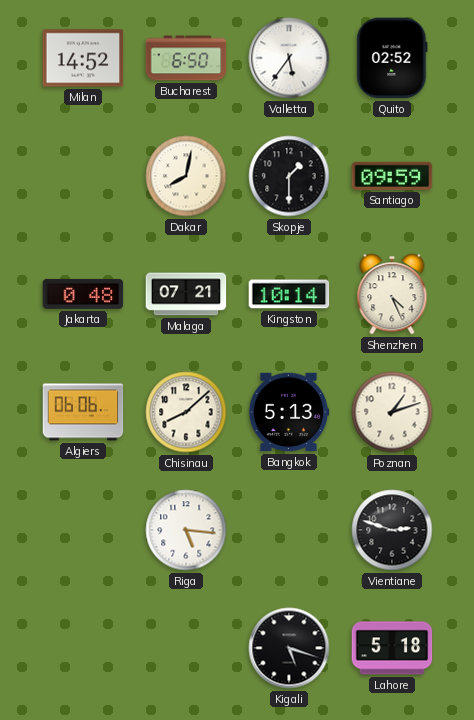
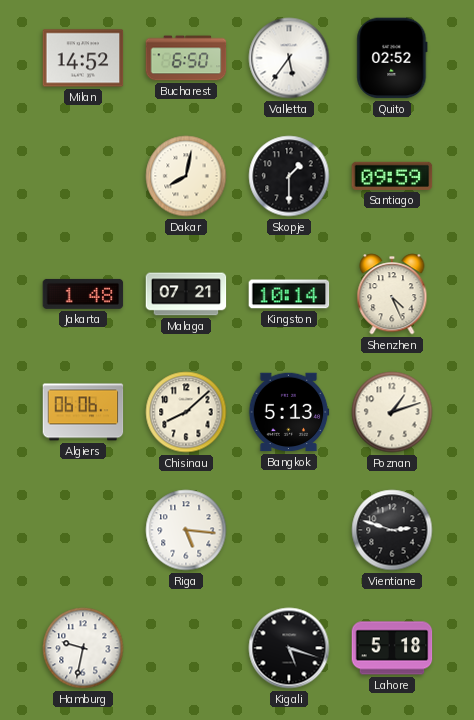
Jakarta: 0:48 -> 1:48 (83, 294)
Hamburg: none -> 9:32 (83, 648)
